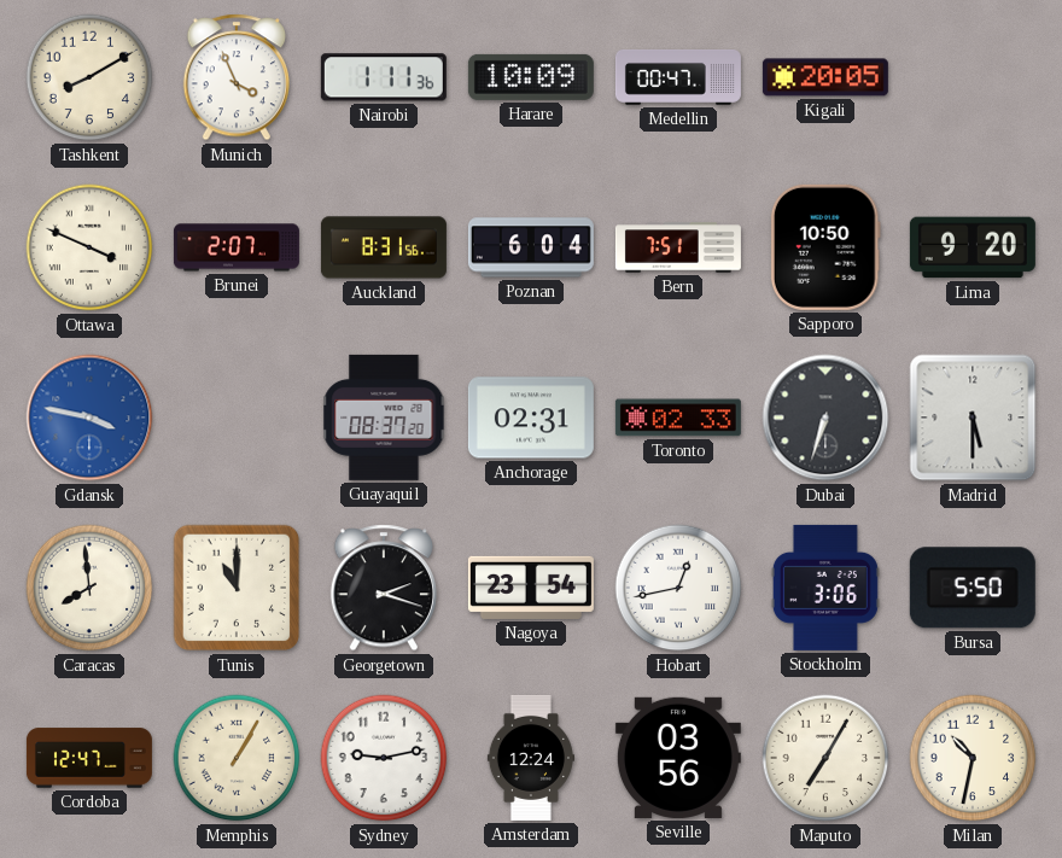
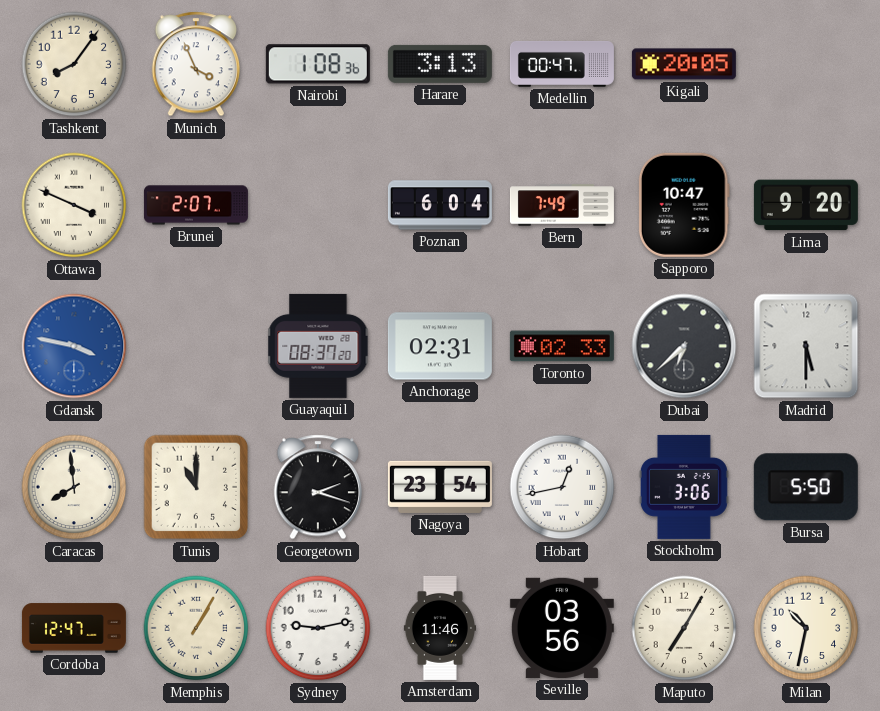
Tashkent: 8:10 -> 8:06 (74, 64)
Nairobi: 1:11 -> 1:08 (318, 64)
Harare: 10:09 -> 3:13 (440, 64)
Auckland: 8:31 -> none (384, 247)
Bern: 7:51 -> 7:49 (562, 205)
Sapporo: 10:50 -> 10:47 (684, 205)
Dubai: 6:33 -> 6:38 (684, 346)
Amsterdam: 12:24 -> 11:46 (439, 628)
